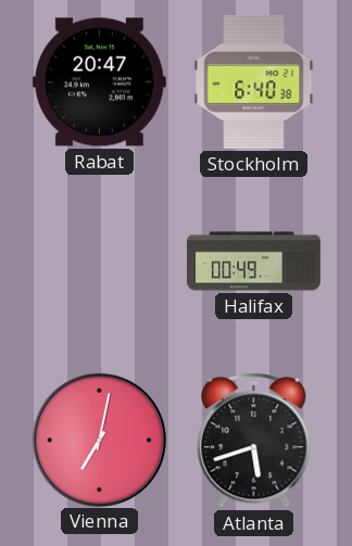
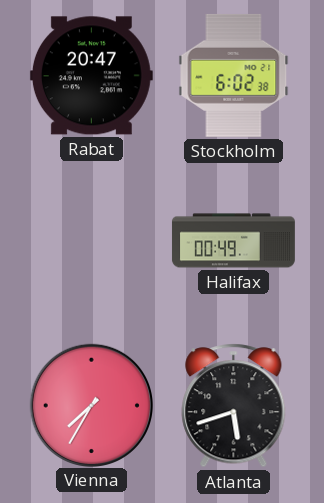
Stockholm: 6:40 -> 6:02 (234, 75)
Vienna: 7:02 -> 7:35 (91, 405)
